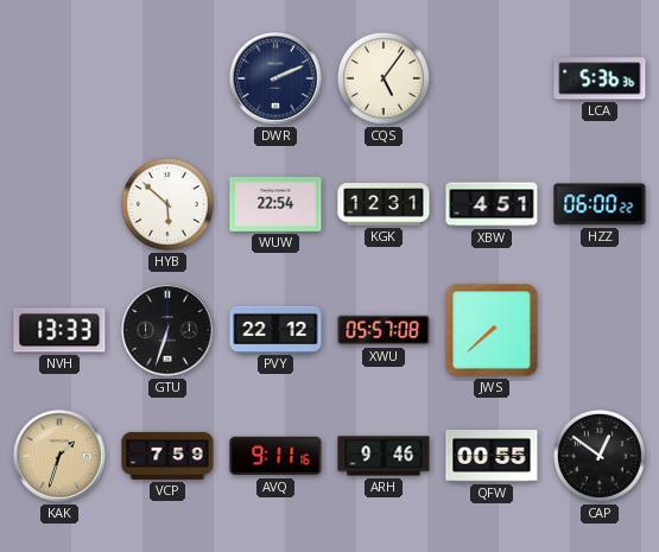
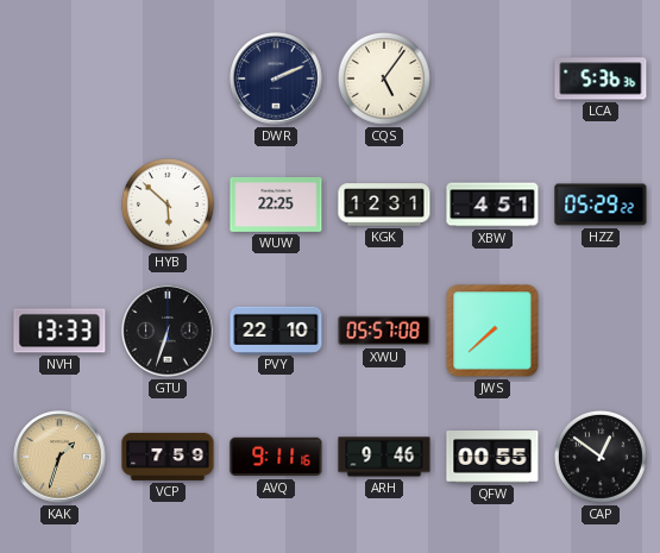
WUW: 22:54 -> 22:25 (276, 205)
HZZ: 06:00 -> 05:29 (601, 205)
PVY: 22:12 -> 22:10 (276, 329)
